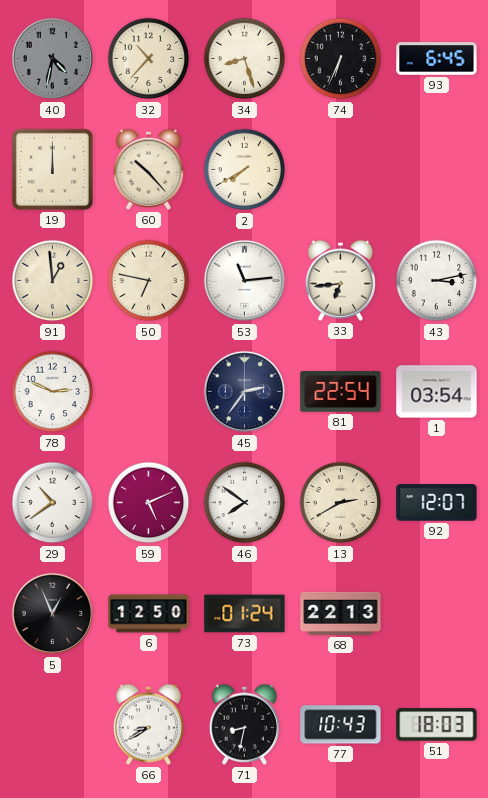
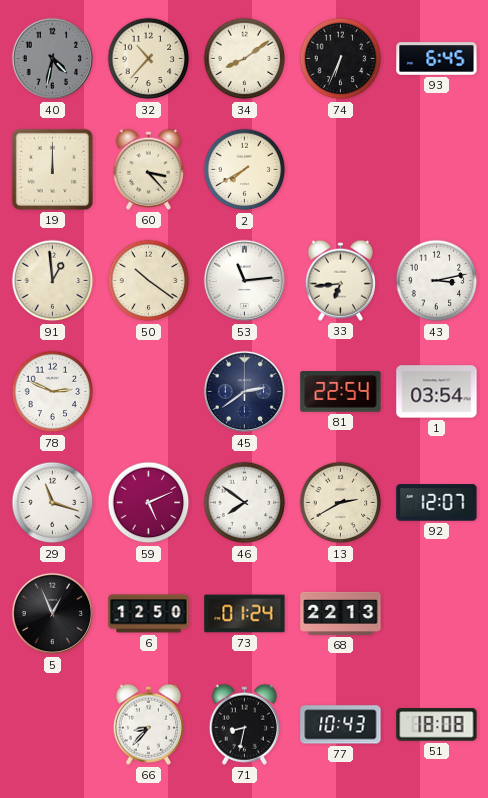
34: 8:27 -> 8:09 (245, 59)
60: 10:23 -> 3:23 (148, 169)
50: 6:47 -> 10:21 (149, 281)
45: 2:36 -> 2:39 (245, 392)
29: 10:39 -> 11:18 (53, 503)
66: 8:40 -> 8:37 (148, 724)
51: 18:03 -> 18:08 (437, 725)
